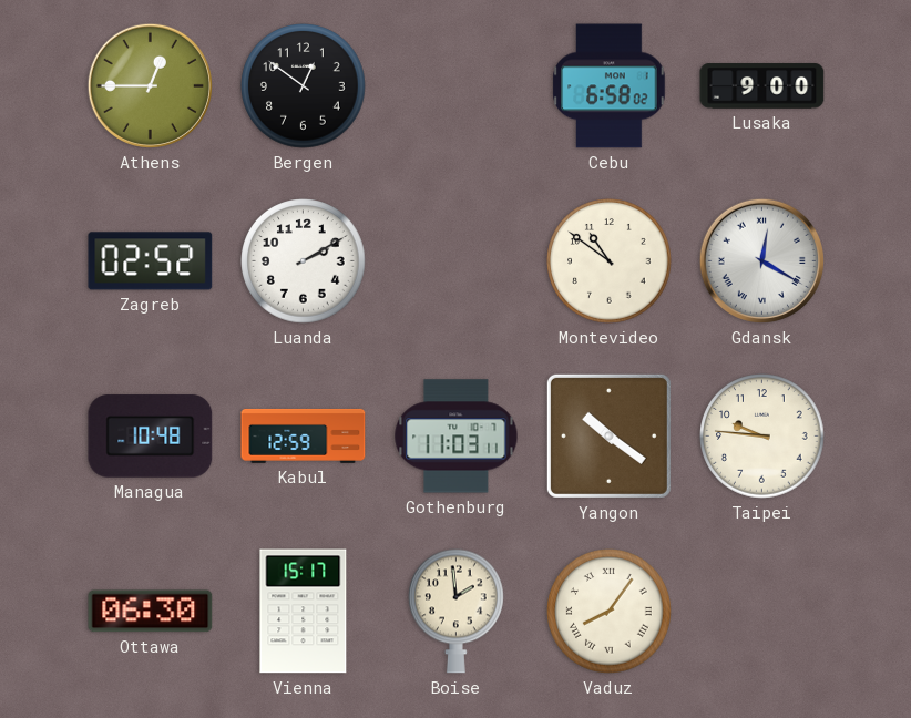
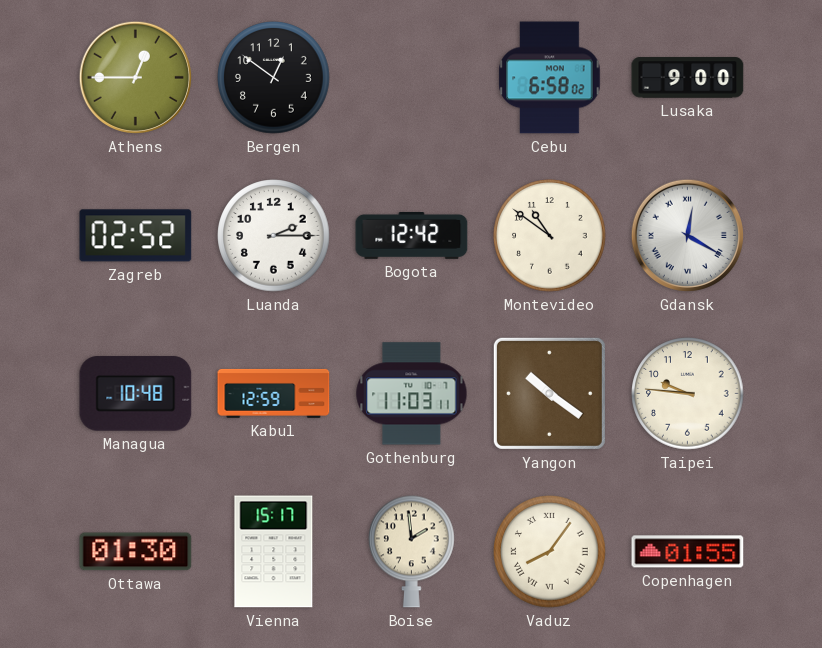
Luanda: 2:10 -> 2:15 (274, 236)
Bogota: none -> 12:42 (412, 235)
Ottawa: 06:30 -> 01:30 (136, 552)
Copenhagen: none -> 01:55 (688, 552)
